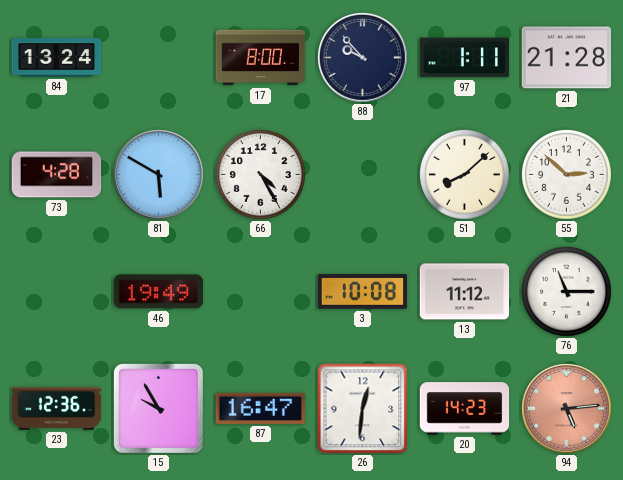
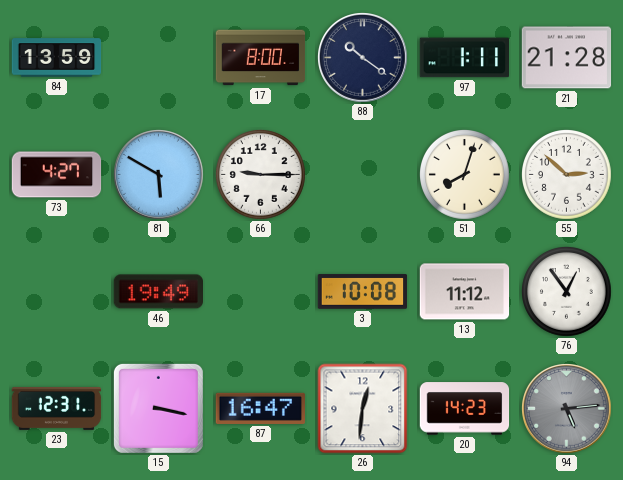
84: 13:24 -> 13:59 (57, 58)
88: 9:53 -> 10:21 (363, 58)
73: 4:28 -> 4:27 (57, 175)
66: 4:25 -> 9:15 (261, 175)
51: 8:08 -> 8:03 (465, 175)
76: 11:15 -> 12:54 (567, 292)
23: 12:36 -> 12:31 (57, 408)
15: 9:55 -> 3:17 (158, 408)
94 dial: salmon -> grey (567, 409)
